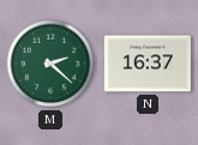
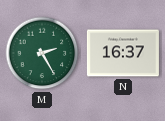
M: 2:22 -> 2:25 (42, 53)
